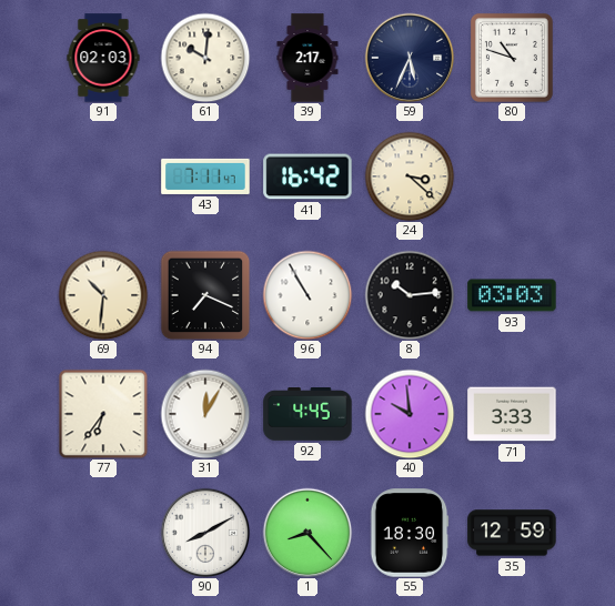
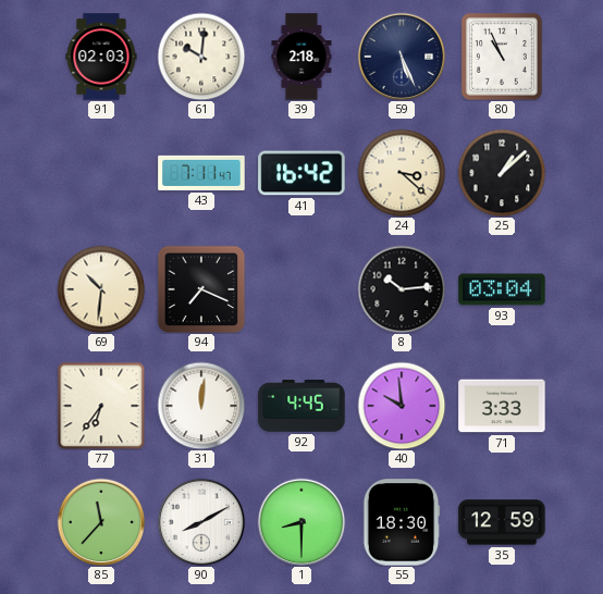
39: 2:17 -> 2:18 (301, 57)
59: 5:34 -> 5:26 (402, 57)
80: 10:48 -> 10:56 (502, 57)
25: none -> 1:08 (502, 173)
96: 10:55 -> none (307, 295)
93: 03:03 -> 03:04 (502, 289)
31: 12:05 -> 12:01 (201, 406)
85: none -> 11:37 (101, 522)
1: 8:23 -> 8:30 (301, 522)
